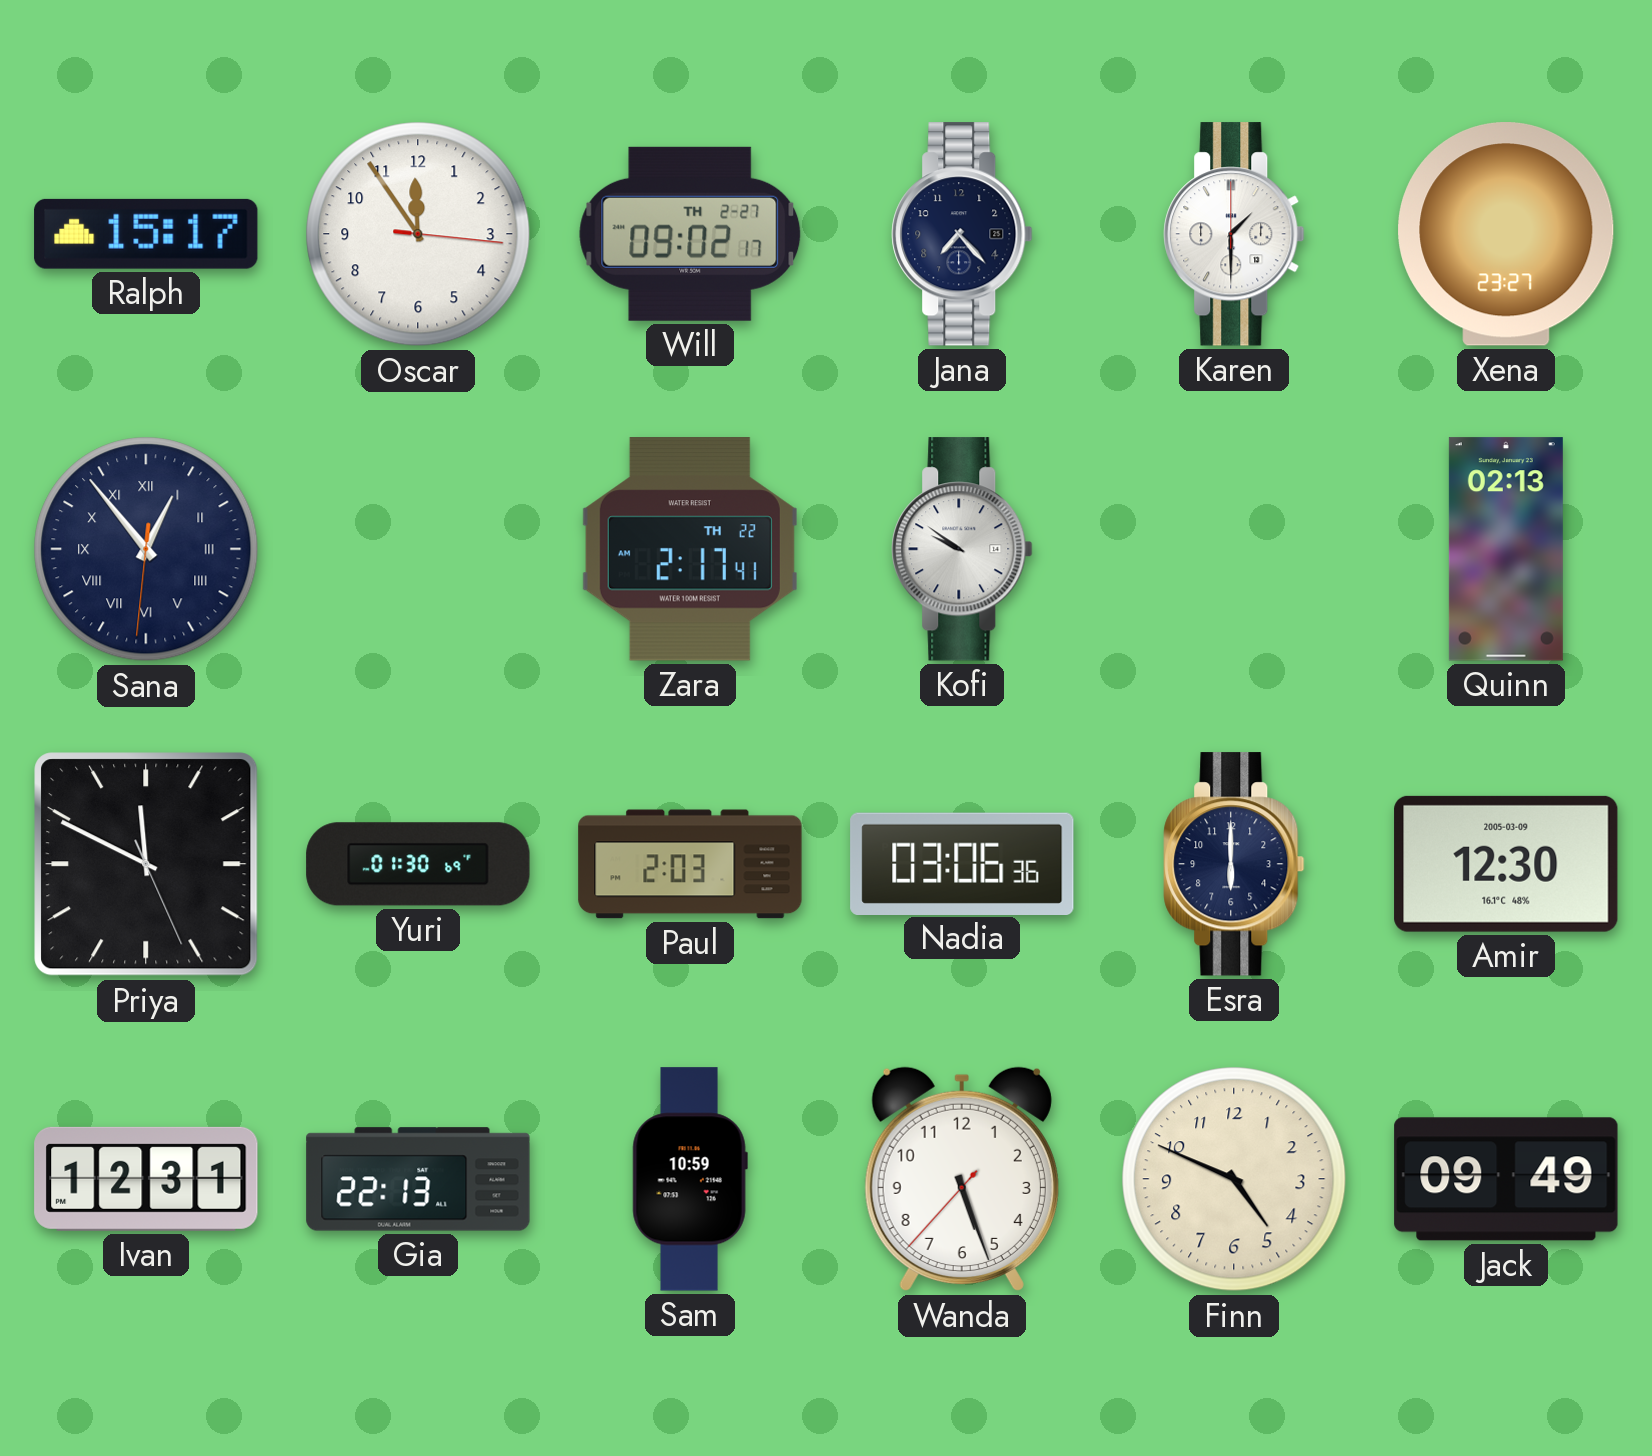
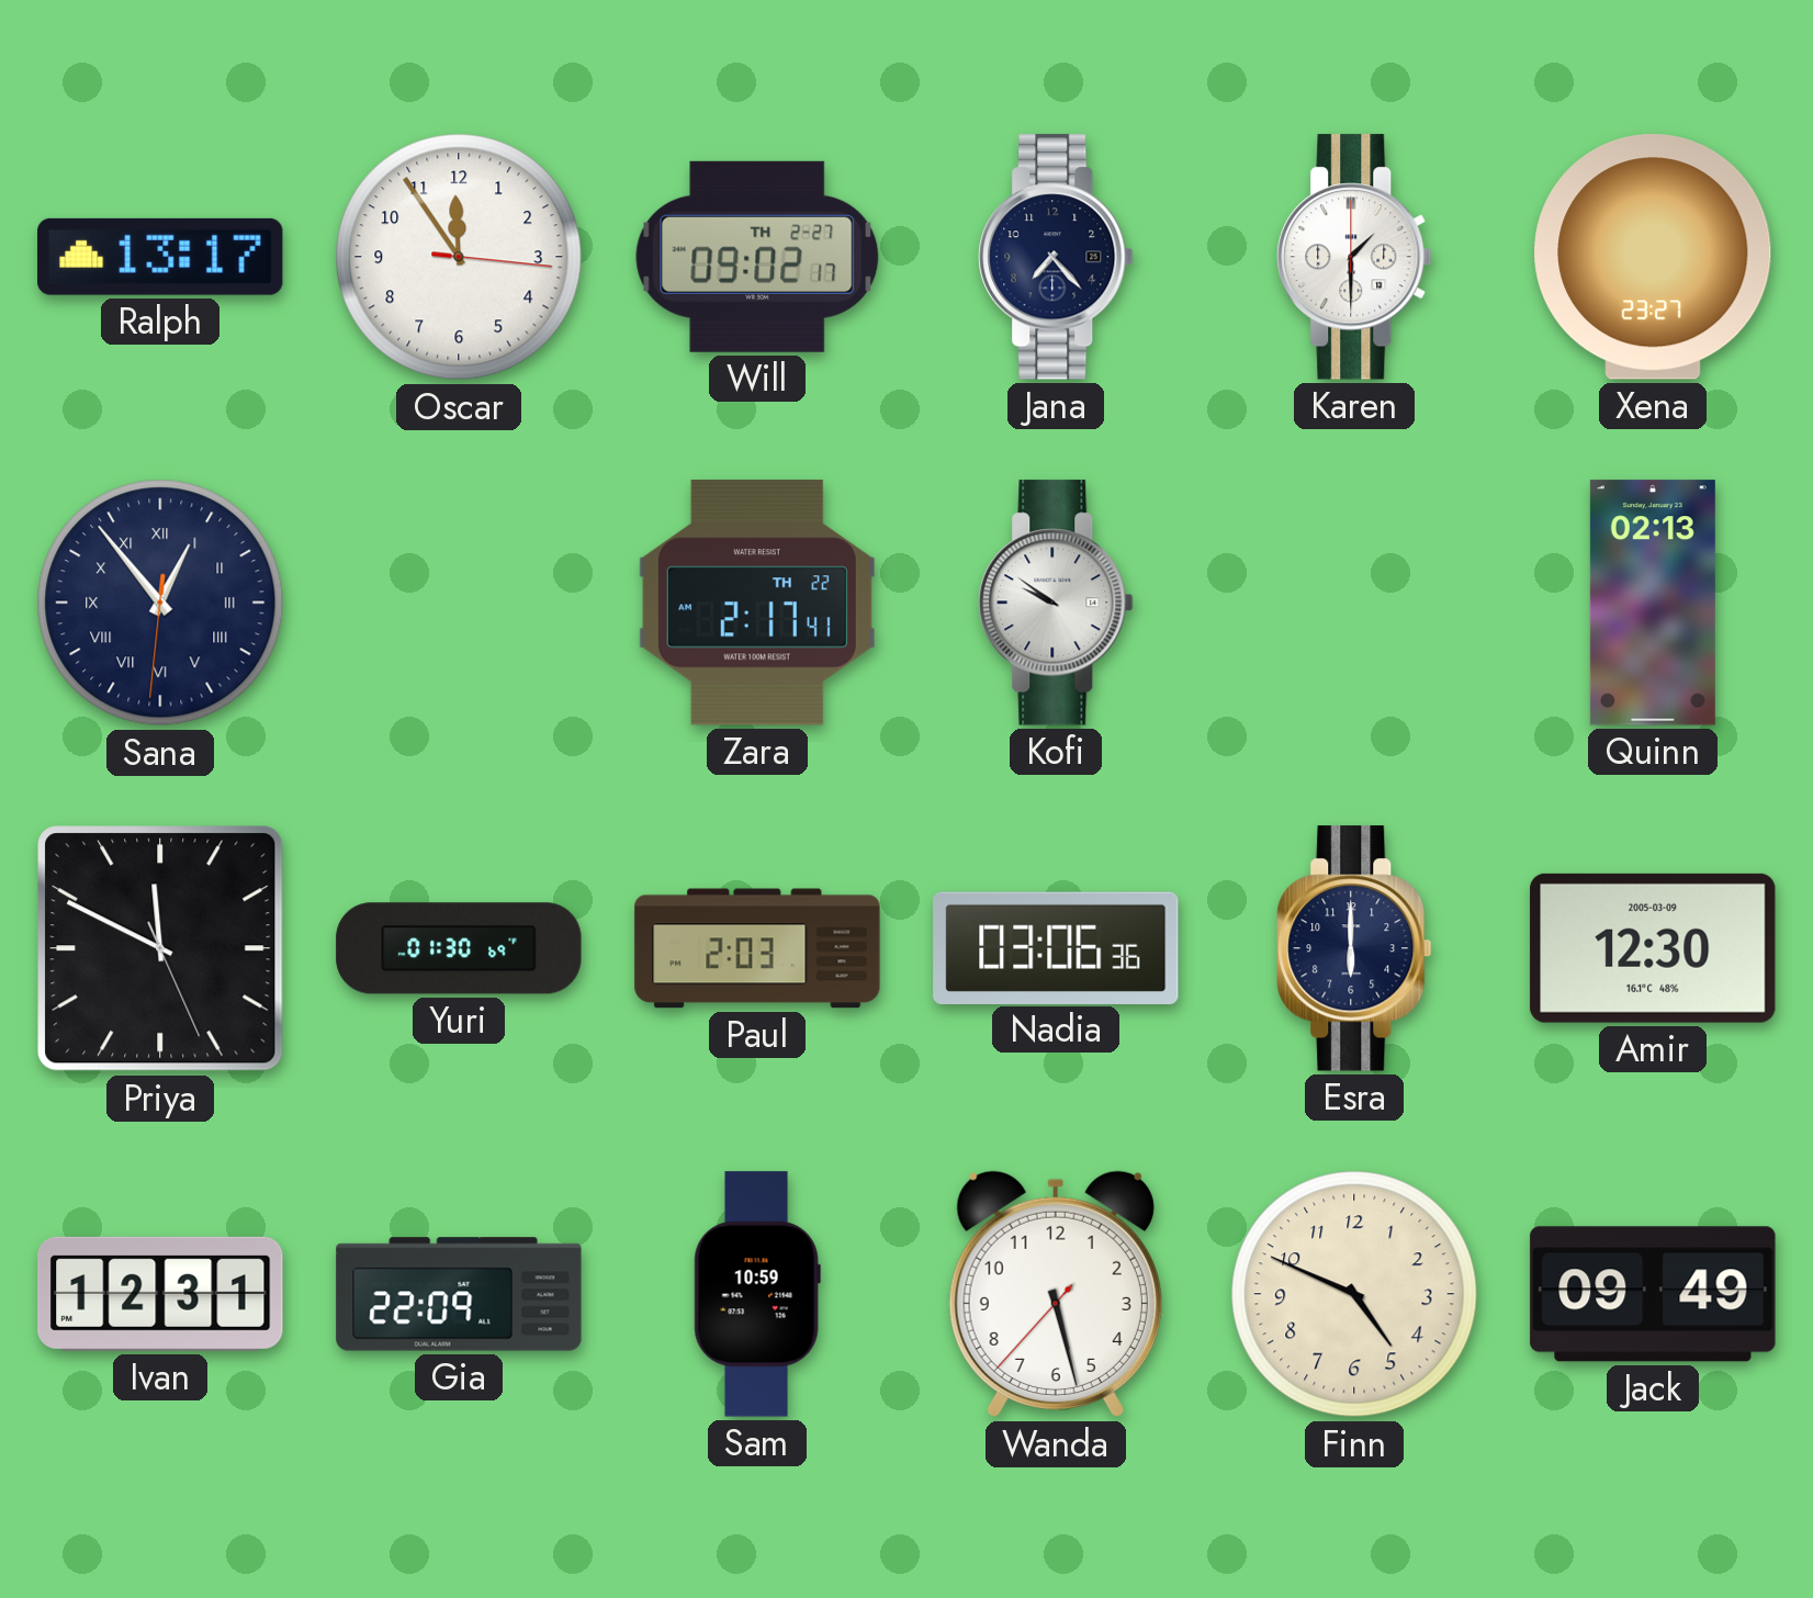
Ralph: 15:17 -> 13:17 (160, 257)
Gia: 22:13 -> 22:09 (459, 1294)
Wanda: 5:26 -> 5:27 (1056, 1294)
